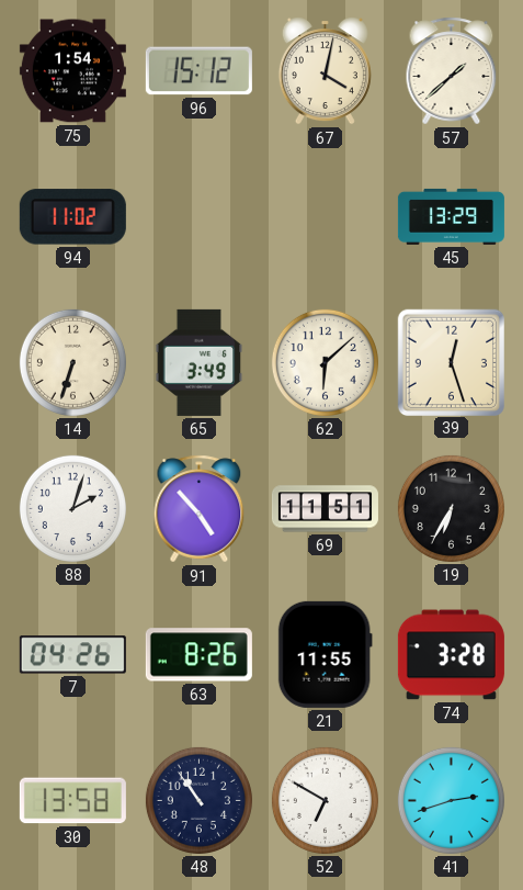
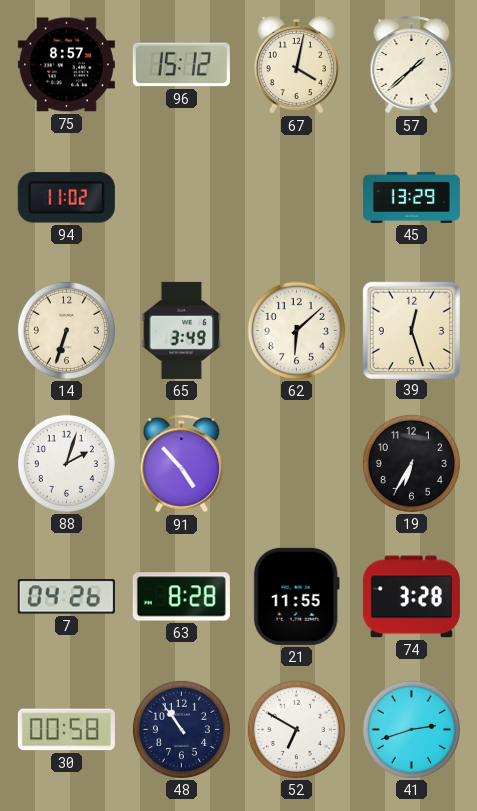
75: 1:54 -> 8:57 (66, 65)
69: 11:51 -> none (325, 509)
63: 8:26 -> 8:28 (181, 597)
30: 13:58 -> 00:58 (66, 730)
